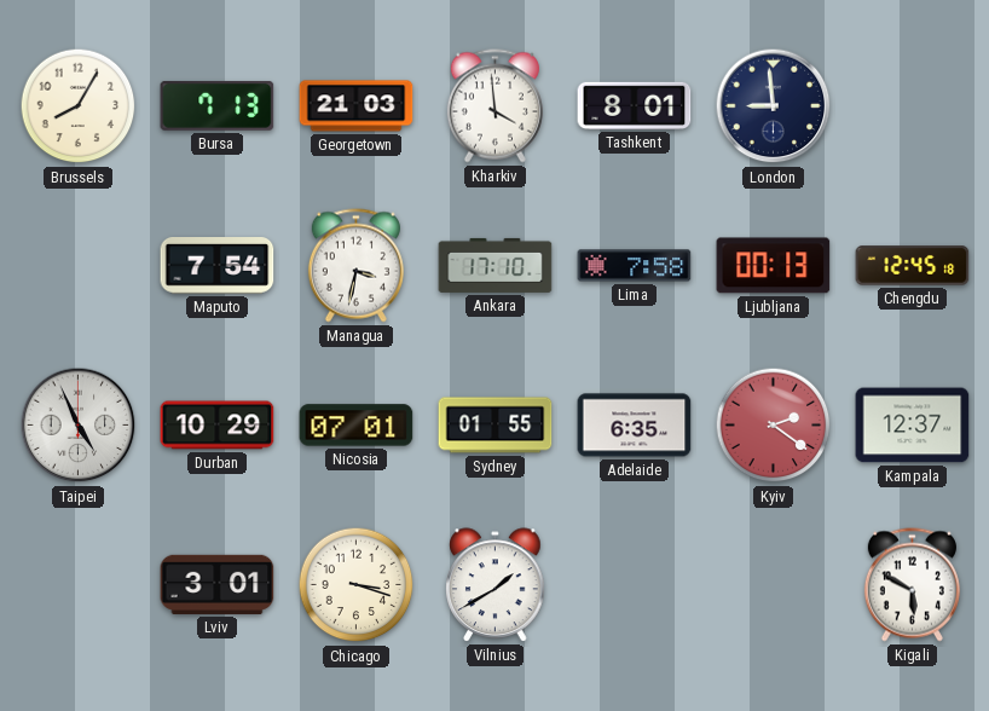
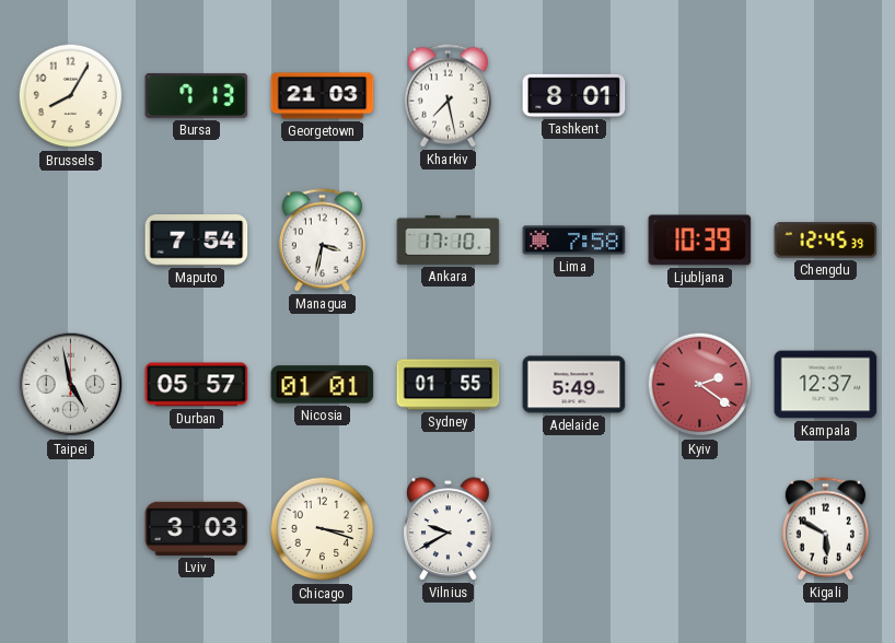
Kharkiv: 3:59 -> 7:28 (447, 96)
London: 8:59 -> none (774, 106)
Ljubljana: 00:13 -> 10:39 (700, 241)
Chengdu: 12:45:18 -> 12:45:39 (826, 241)
Taipei: 4:56 -> 4:58 (71, 385)
Durban: 10:29 -> 05:57 (197, 385)
Nicosia: 07:01 -> 01:01 (323, 385)
Adelaide: 6:35 -> 5:49 (574, 385)
Lviv: 3:01 -> 3:03 (197, 528)
Vilnius: 1:40 -> 9:40 (449, 529)
